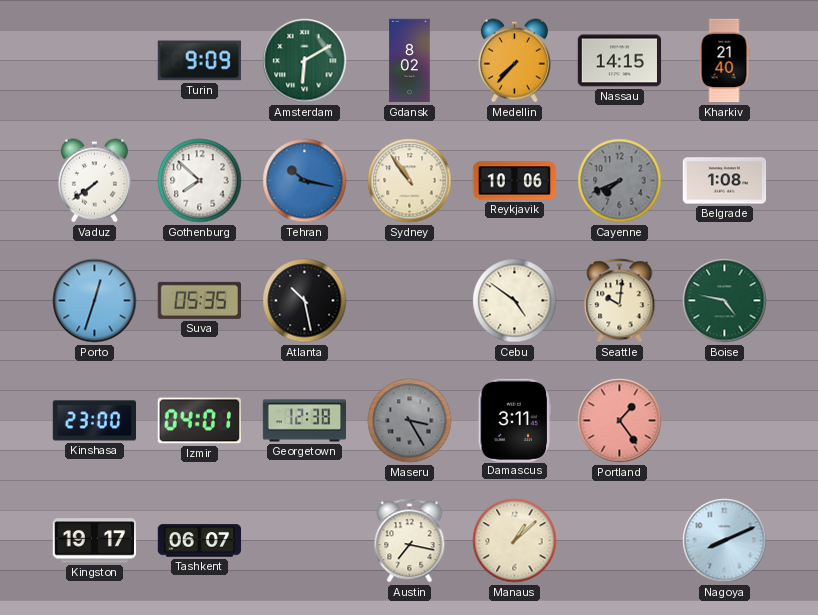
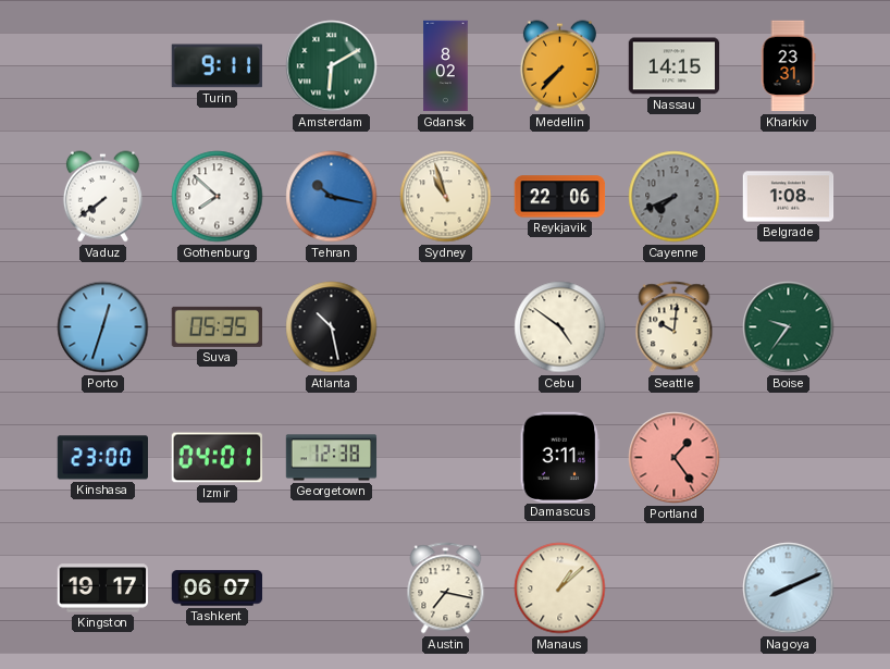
Turin: 9:09 -> 9:11 (217, 66)
Kharkiv: 21:40 -> 23:31 (788, 66)
Sydney: 10:54 -> 10:57 (446, 197)
Reykjavik: 10:06 -> 22:06 (560, 197)
Boise: 4:47 -> 9:36 (789, 327)
Maseru: 3:25 -> none (410, 421)
